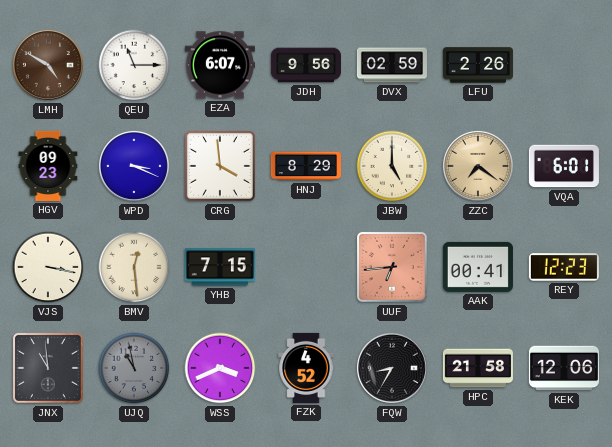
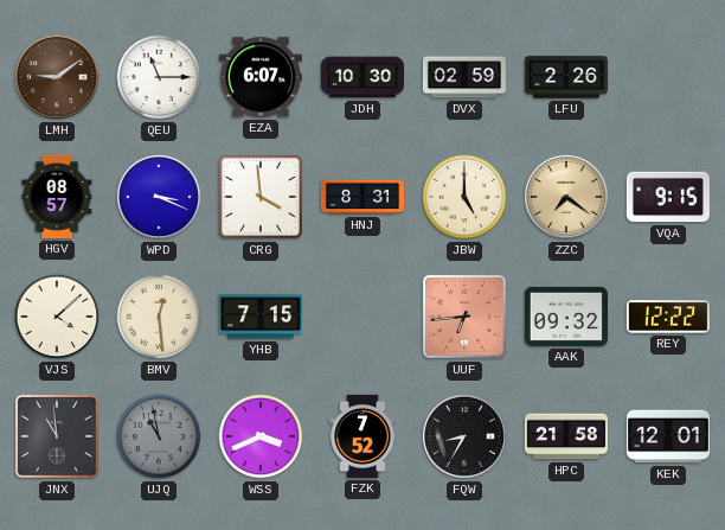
LMH: 4:50 -> 9:09 (57, 77)
JDH: 9:56 -> 10:30 (362, 77)
HGV: 09:23 -> 08:57 (57, 197)
HNJ: 8:29 -> 8:31 (362, 197)
VQA: 6:01 -> 9:15 (668, 197)
VJS: 3:17 -> 4:08 (57, 317)
AAK: 00:41 -> 09:32 (566, 317)
REY: 12:23 -> 12:22 (668, 317)
FZK: 4:52 -> 7:52 (362, 436)
KEK: 12:06 -> 12:01 (668, 436)
